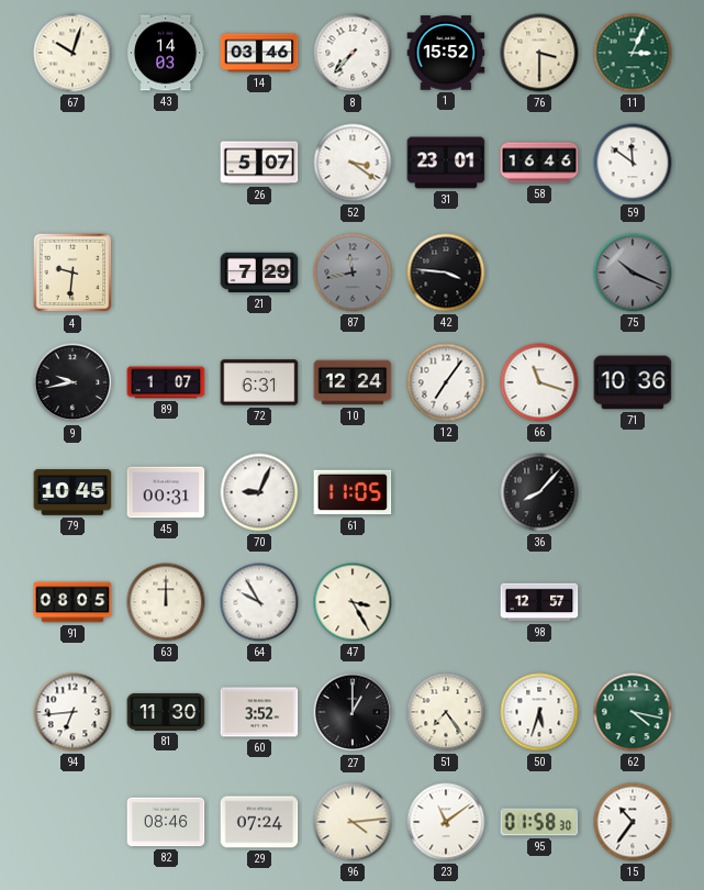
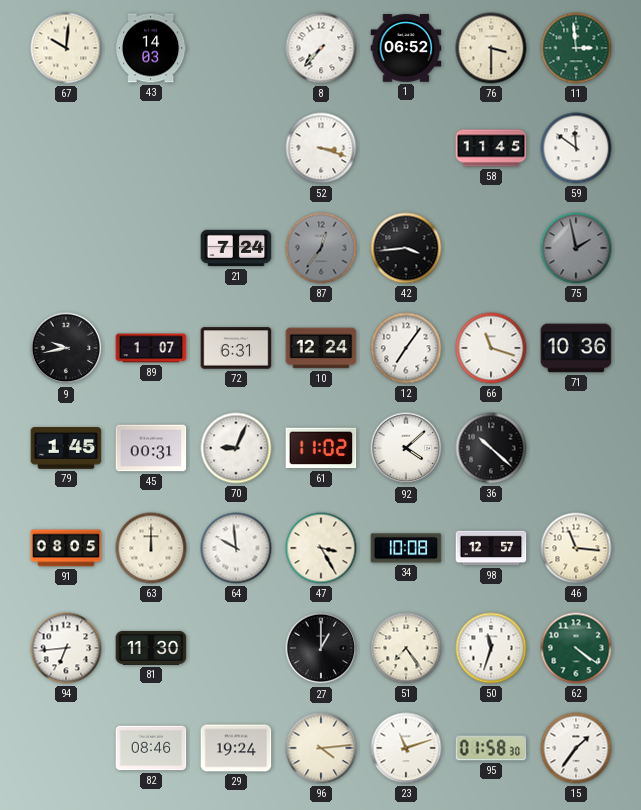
67: 10:03 -> 10:01 (66, 48)
14: 03:46 -> none (259, 53)
1: 15:52 -> 06:52 (406, 48)
11: 3:04 -> 2:59 (576, 48)
26: 5:07 -> none (259, 163)
52: 3:21 -> 3:18 (321, 148)
31: 23:01 -> none (446, 163)
58: 16:46 -> 11:45 (491, 148)
4: 9:31 -> none (72, 272)
21: 7:29 -> 7:24 (236, 248)
87: 11:43 -> 12:36 (321, 248)
42: 3:46 -> 3:44 (406, 248)
75: 10:19 -> 1:58 (576, 248)
79: 10:45 -> 1:45 (66, 448)
61: 11:05 -> 11:02 (321, 448)
92: none -> 4:08 (406, 448)
36: 8:07 -> 10:22 (491, 448)
64: 9:55 -> 9:59 (236, 548)
34: none -> 10:08 (406, 548)
46: none -> 11:16 (576, 548)
60: 3:52 -> none (259, 712)
50: 5:33 -> 11:33 (491, 648)
62: 4:17 -> 4:21 (576, 648)
29: 07:24 -> 19:24 (236, 748)
23: 11:09 -> 11:12 (406, 748)
15: 10:36 -> 1:36 (576, 748)
